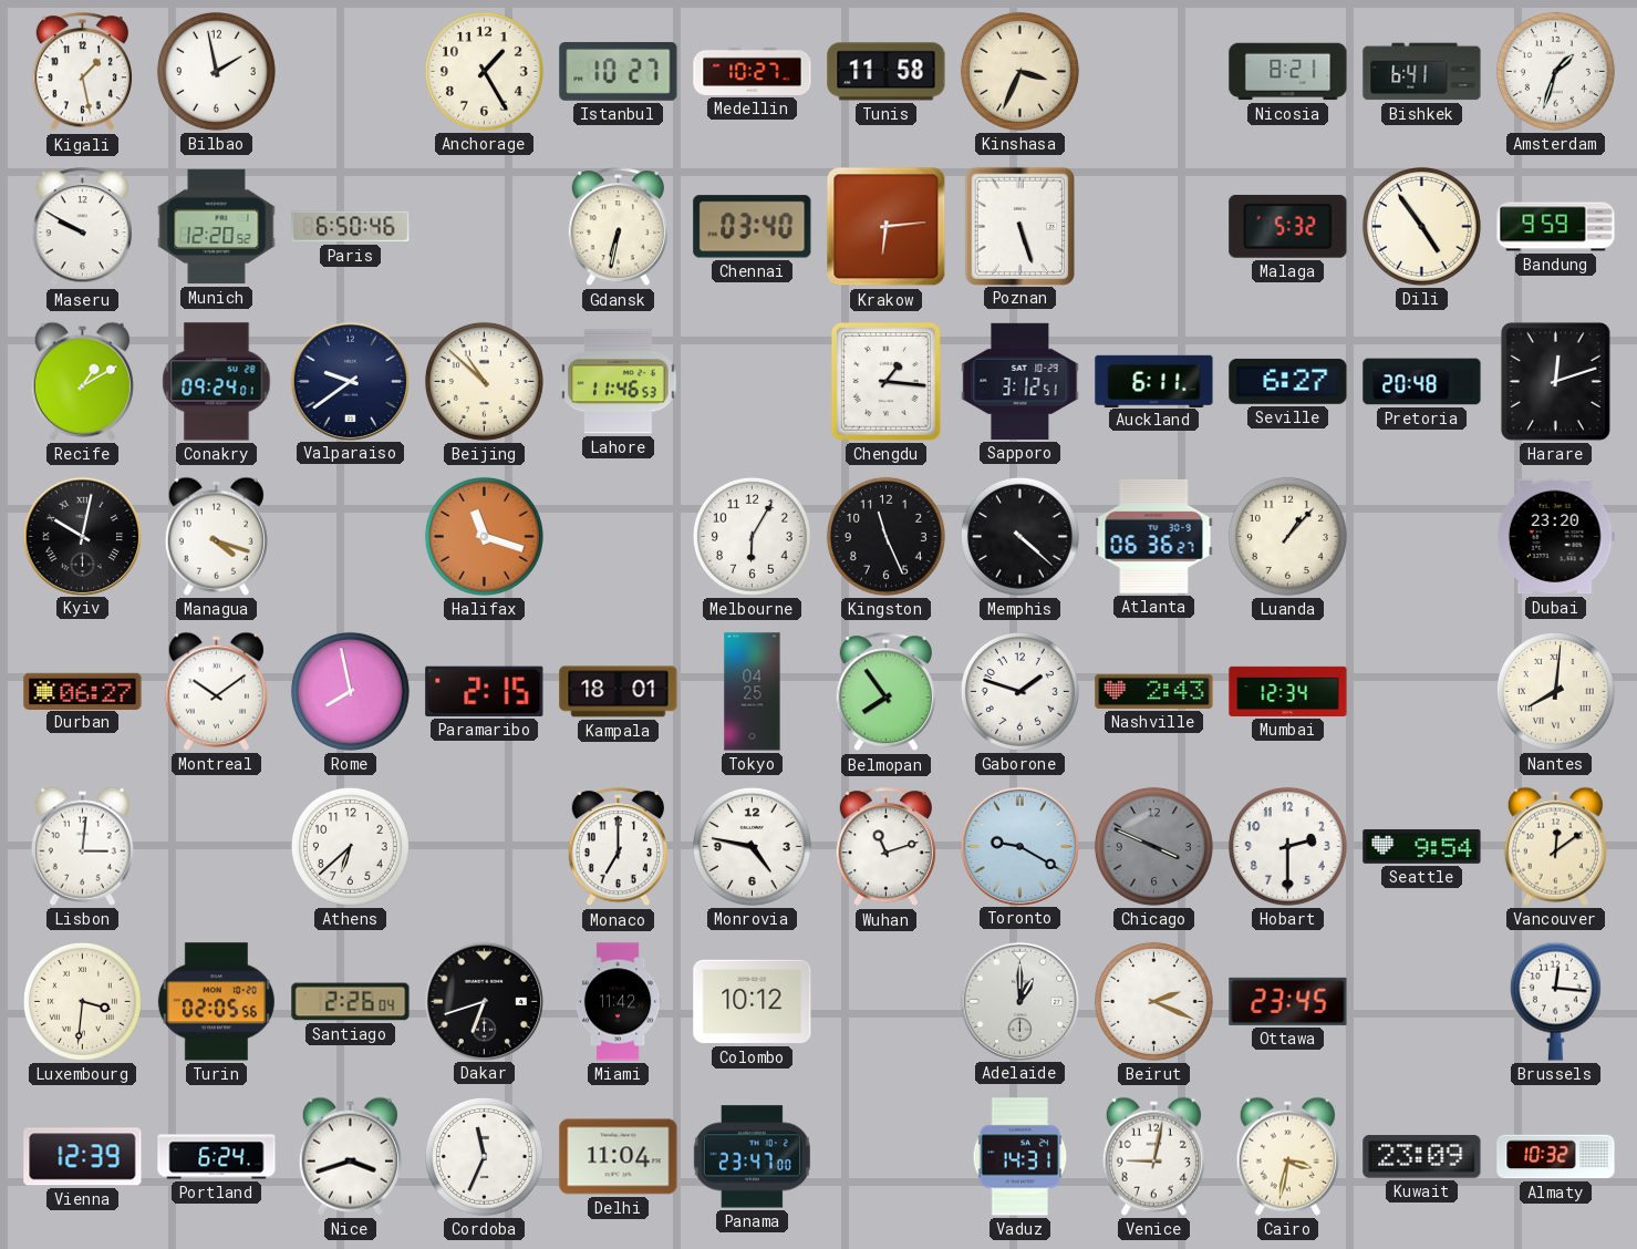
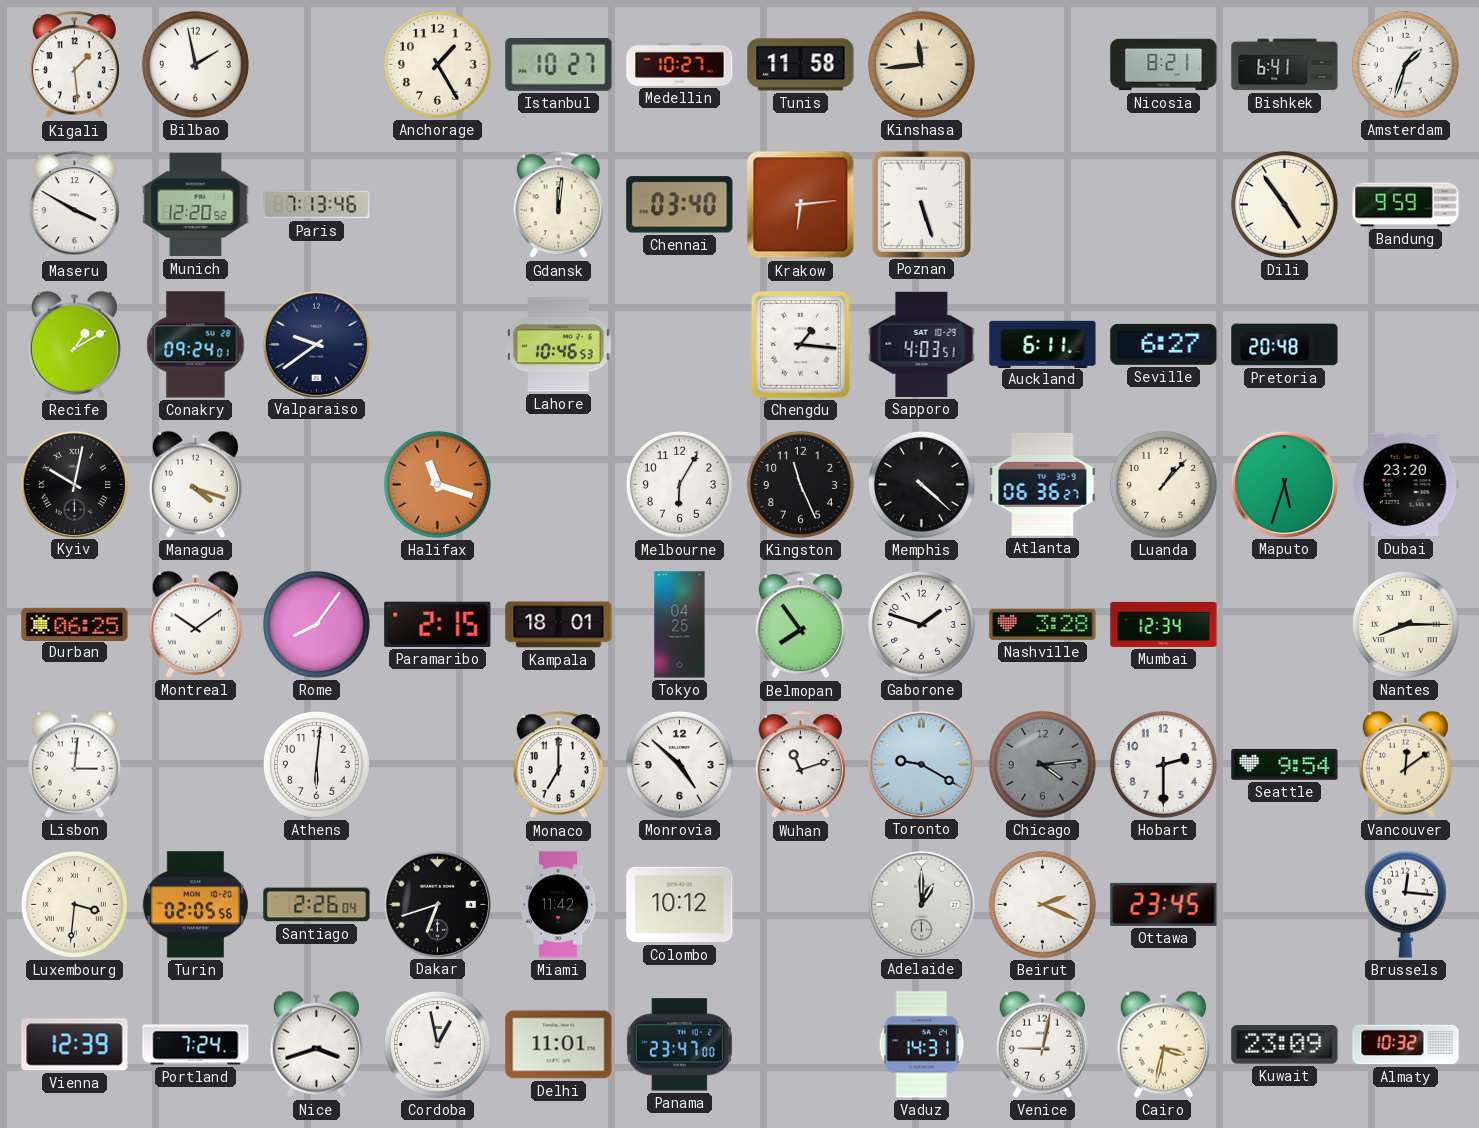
Kigali: 1:28 -> 1:29 (74, 65)
Kinshasa: 3:34 -> 11:44 (921, 64)
Maseru: 9:50 -> 3:50 (74, 205)
Paris: 6:50 -> 7:13 (317, 205)
Gdansk: 6:32 -> 12:01 (558, 205)
Malaga: 5:32 -> none (1288, 226)
Beijing: 10:52 -> none (484, 381)
Lahore: 11:46 -> 10:46 (559, 345)
Sapporo: 3:12 -> 4:03 (922, 344)
Harare: 12:12 -> none (1555, 381)
Maputo: none -> 5:33 (1284, 484)
Durban: 06:27 -> 06:25 (75, 624)
Rome: 7:58 -> 8:06 (316, 624)
Nashville: 2:43 -> 3:28 (1043, 624)
Nantes: 8:01 -> 8:15 (1405, 624)
Athens: 6:38 -> 6:01 (316, 764)
Monrovia: 4:47 -> 4:52 (679, 764)
Chicago: 3:49 -> 4:14 (1042, 764)
Portland: 6:24 -> 7:24 (196, 1045)
Cordoba: 11:34 -> 12:58 (437, 1044)
Delhi: 11:04 -> 11:01 (559, 1045)
